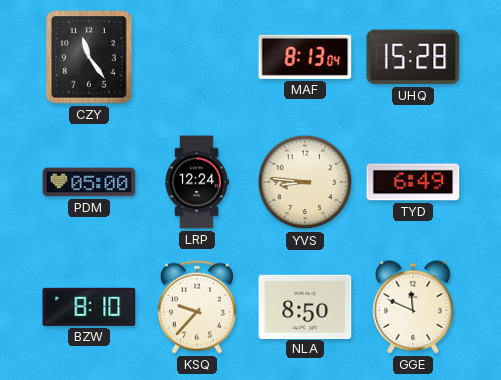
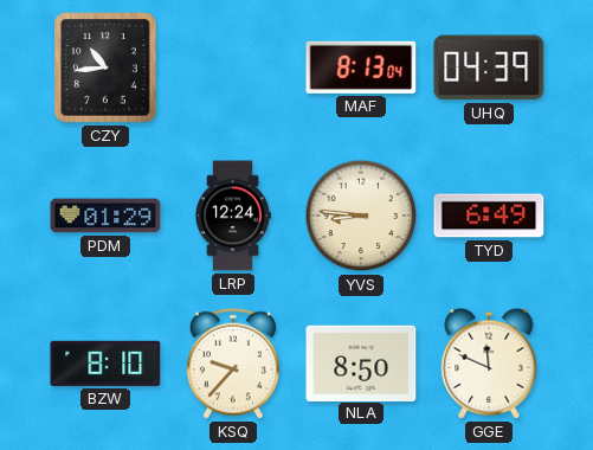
CZY: 11:24 -> 10:44 (105, 67)
UHQ: 15:28 -> 04:39 (489, 67)
PDM: 05:00 -> 01:29 (105, 216)
